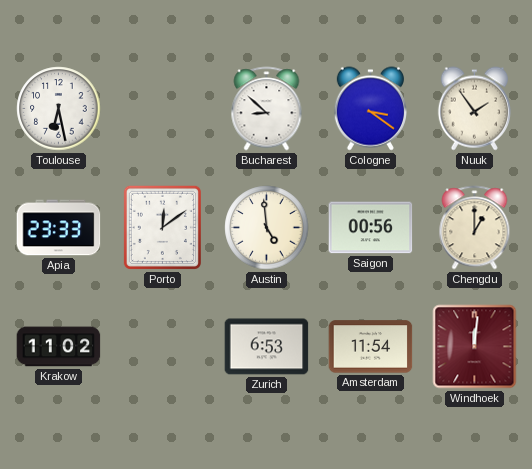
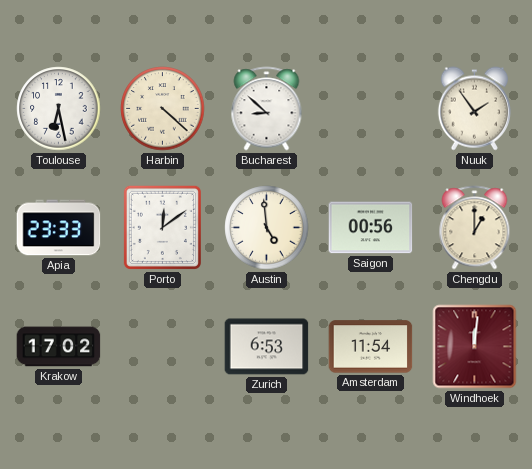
Harbin: none -> 4:22 (163, 109)
Cologne: 3:21 -> none (370, 109)
Krakow: 11:02 -> 17:02 (59, 347)
